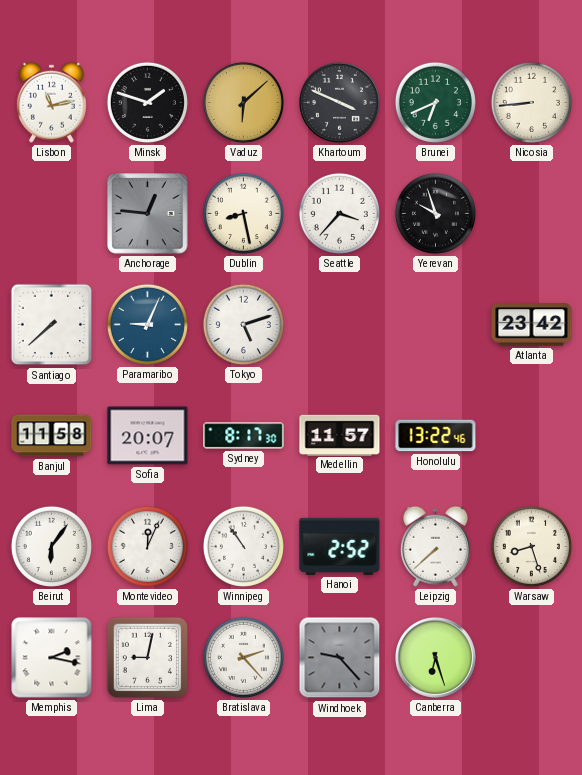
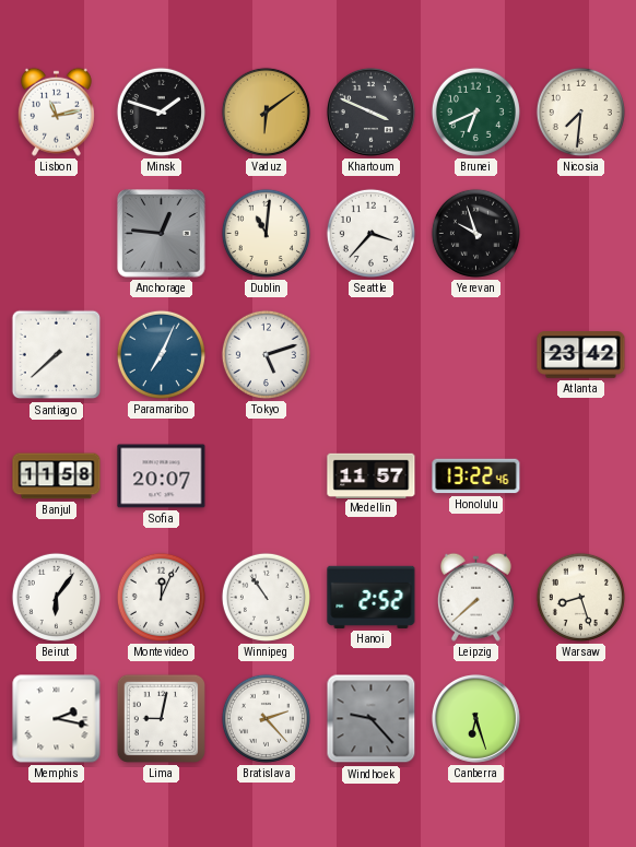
Vaduz: 6:08 -> 6:09 (266, 111)
Nicosia: 8:44 -> 7:31 (580, 111)
Dublin: 8:28 -> 11:01 (266, 233)
Paramaribo: 9:04 -> 7:04 (161, 354)
Sydney: 8:17 -> none (244, 436)
